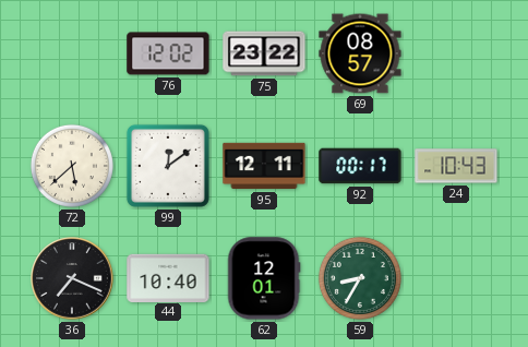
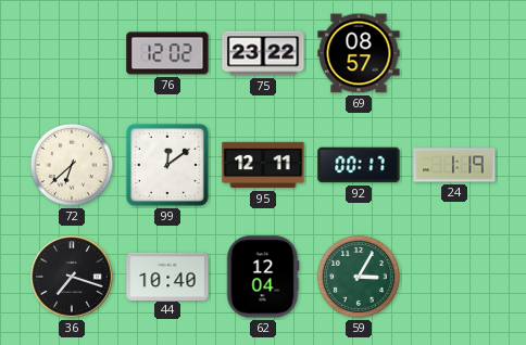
72: 5:38 -> 6:38 (72, 165)
24: 10:43 -> 1:19 (454, 165)
36: 7:19 -> 7:18 (72, 277)
62: 12:01 -> 12:04 (263, 277)
59: 8:35 -> 3:05 (359, 277)
